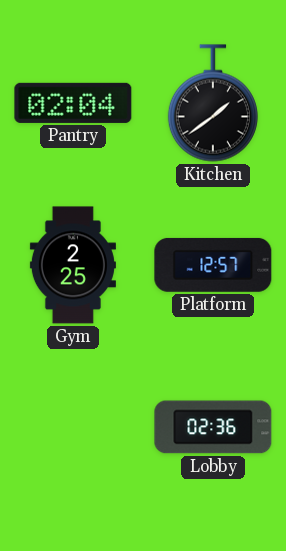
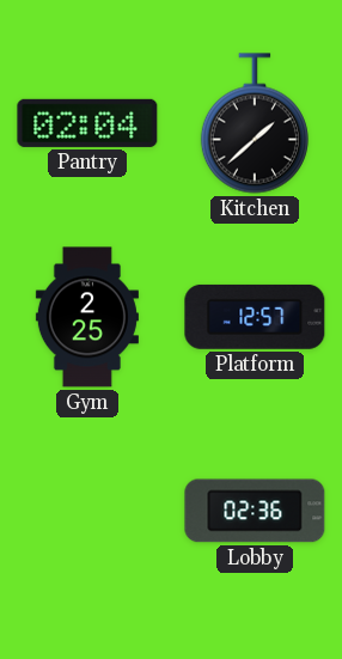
Kitchen: 1:39 -> 1:38 (255, 123)
